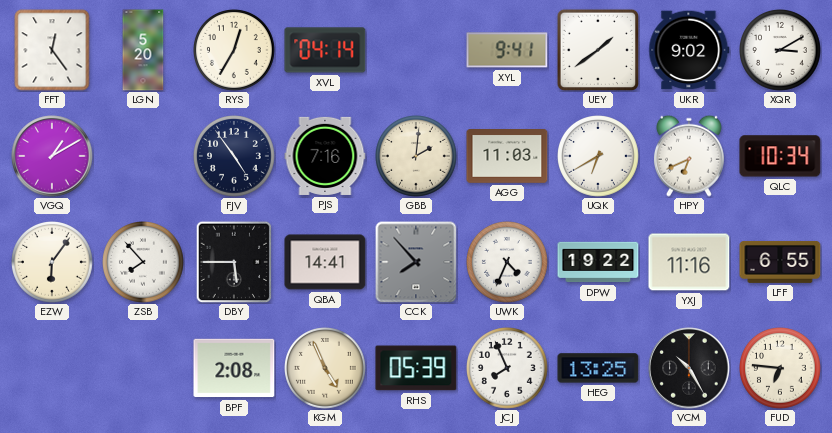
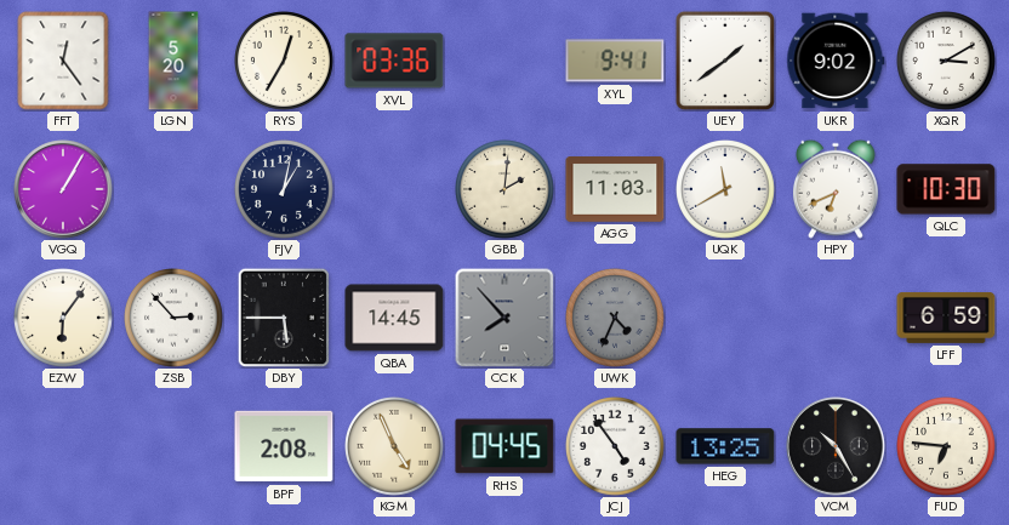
XVL: 04:14 -> 03:36 (394, 61)
VGQ: 1:10 -> 1:05 (63, 189)
FJV: 4:54 -> 1:02 (285, 190)
PJS: 7:16 -> none (325, 156)
UQK: 6:40 -> 11:40 (726, 190)
QLC: 10:34 -> 10:30 (946, 189)
ZSB: 7:53 -> 2:53 (175, 319)
QBA: 14:41 -> 14:45 (394, 318)
UWK dial: white -> grey (616, 319)
DPW: 19:22 -> none (598, 262)
YXJ: 11:16 -> none (689, 262)
LFF: 6:55 -> 6:59 (946, 318)
RHS: 05:39 -> 04:45 (504, 446)
JCJ: 7:56 -> 4:54 (616, 447)
